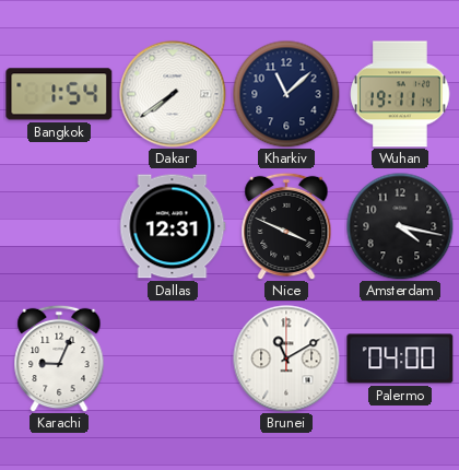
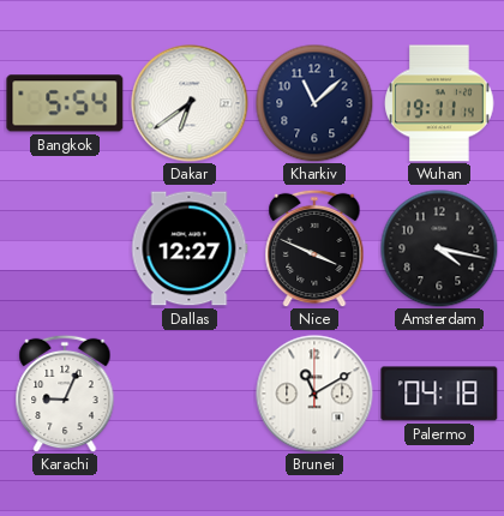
Bangkok: 1:54 -> 5:54 (65, 103)
Dakar: 7:39 -> 6:39 (190, 103)
Dallas: 12:31 -> 12:27 (190, 248)
Palermo: 04:00 -> 04:18 (439, 394)
